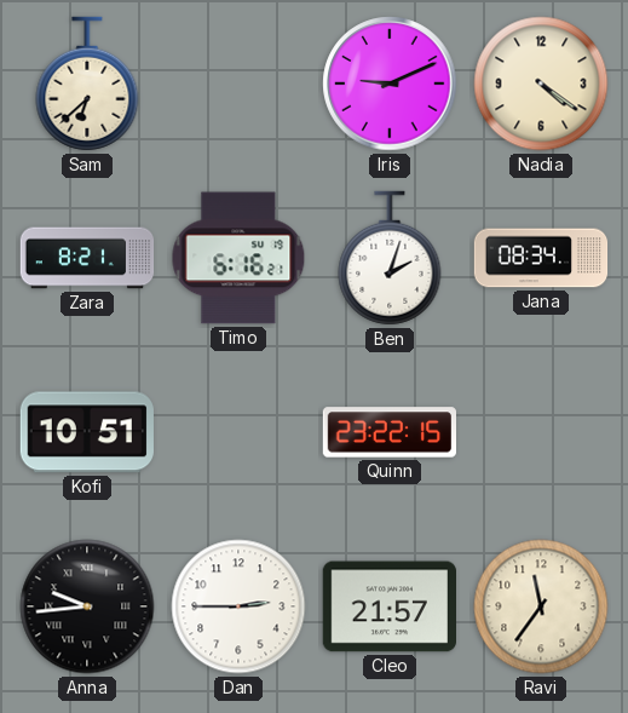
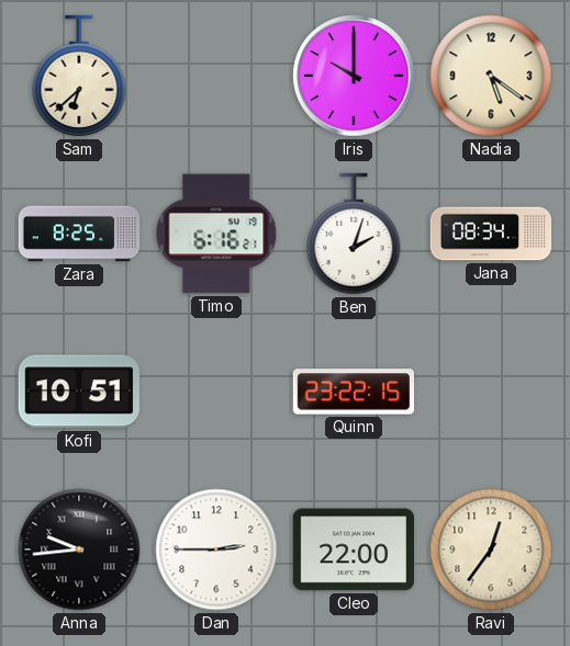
Iris: 9:11 -> 10:00 (354, 76)
Nadia: 4:21 -> 5:21 (491, 76)
Zara: 8:21 -> 8:25 (79, 234)
Cleo: 21:57 -> 22:00 (353, 549)
Ravi: 11:36 -> 12:36 (491, 549)
